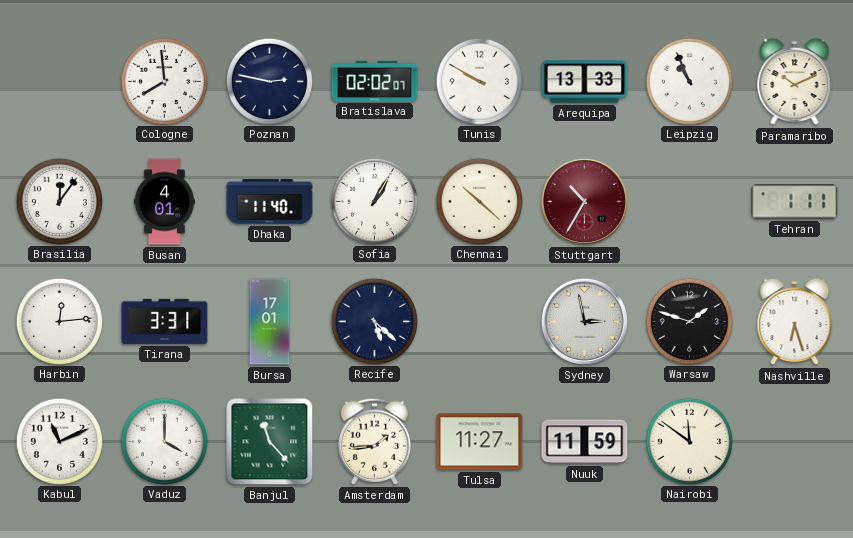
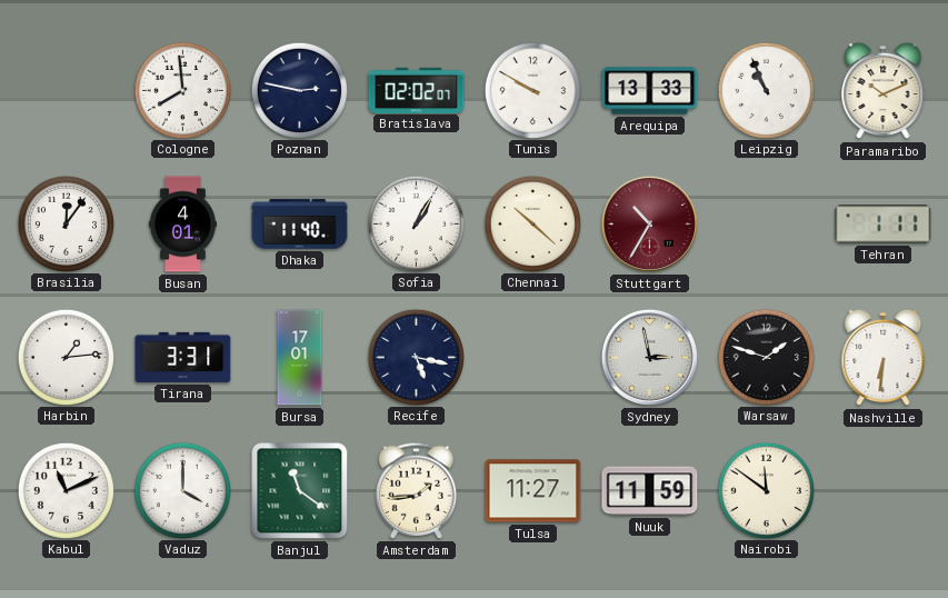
Harbin: 12:14 -> 1:14 (66, 357)
Recife: 5:22 -> 5:17 (416, 357)
Nashville: 6:27 -> 6:31 (884, 358)
Banjul: 11:23 -> 11:21 (300, 491)
